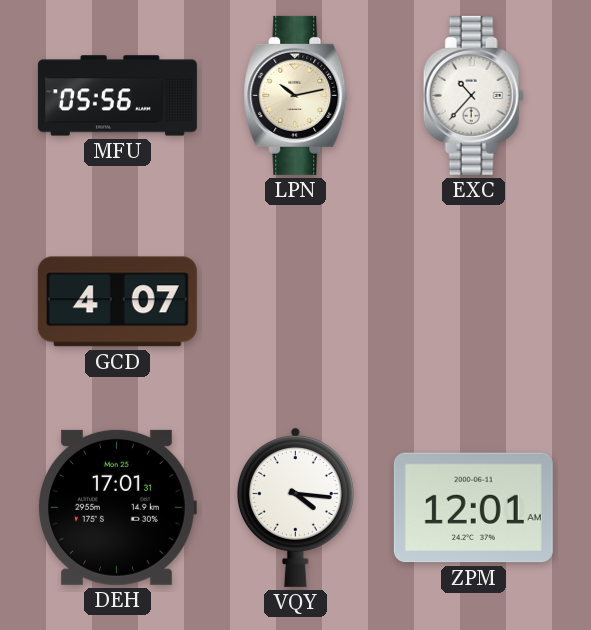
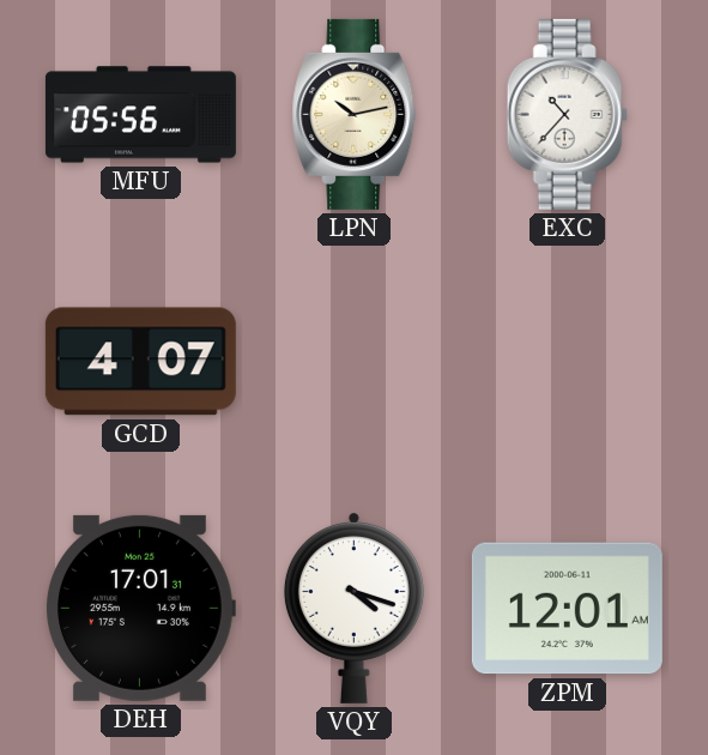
VQY: 4:16 -> 4:18 (353, 609)
